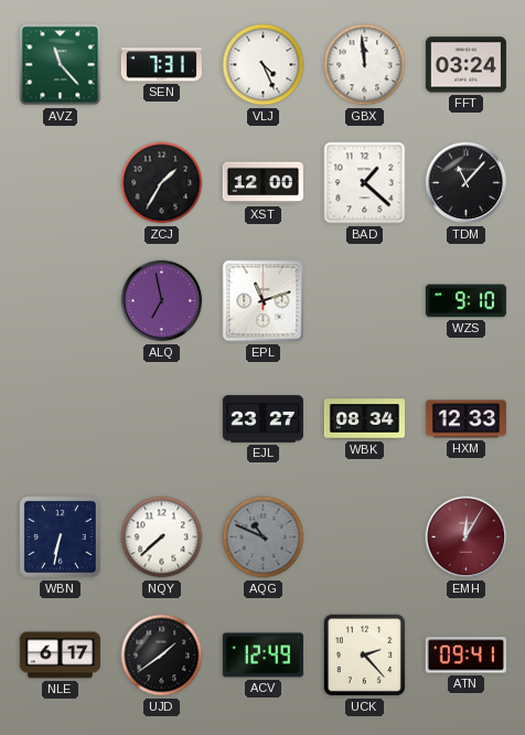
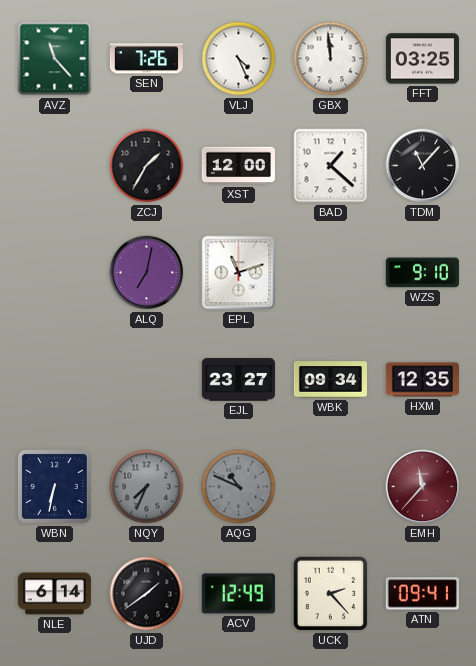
SEN: 7:31 -> 7:26 (146, 59)
FFT: 03:24 -> 03:25 (422, 59)
ALQ: 6:58 -> 7:02 (147, 273)
WBK: 08:34 -> 09:34 (330, 380)
HXM: 12:33 -> 12:35 (422, 380)
NQY: 7:38 -> 7:34 (147, 487)
NQY dial: white -> grey (147, 487)
EMH: 12:05 -> 11:37 (423, 487)
NLE: 6:17 -> 6:14 (54, 594)
